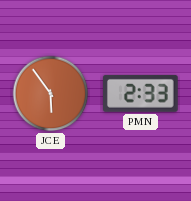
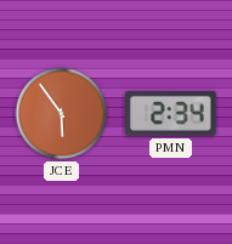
PMN: 2:33 -> 2:34 (171, 113)
